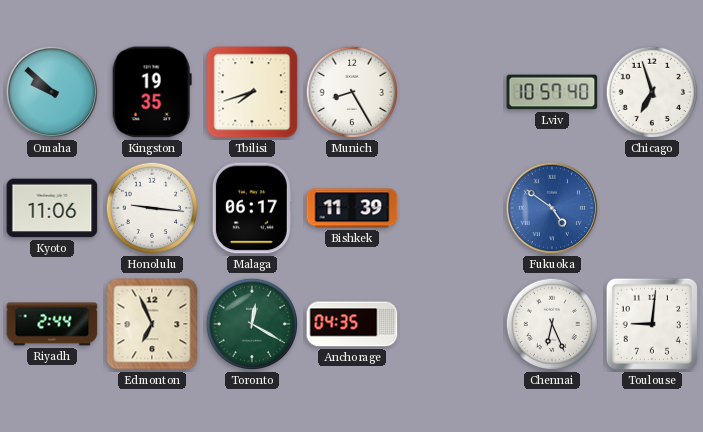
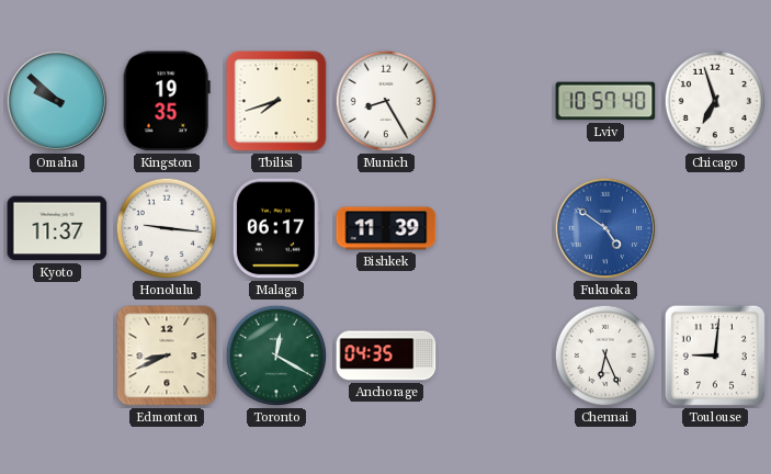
Kyoto: 11:06 -> 11:37 (57, 228)
Riyadh: 2:44 -> none (52, 324)
Edmonton: 6:56 -> 8:41 (167, 356)
